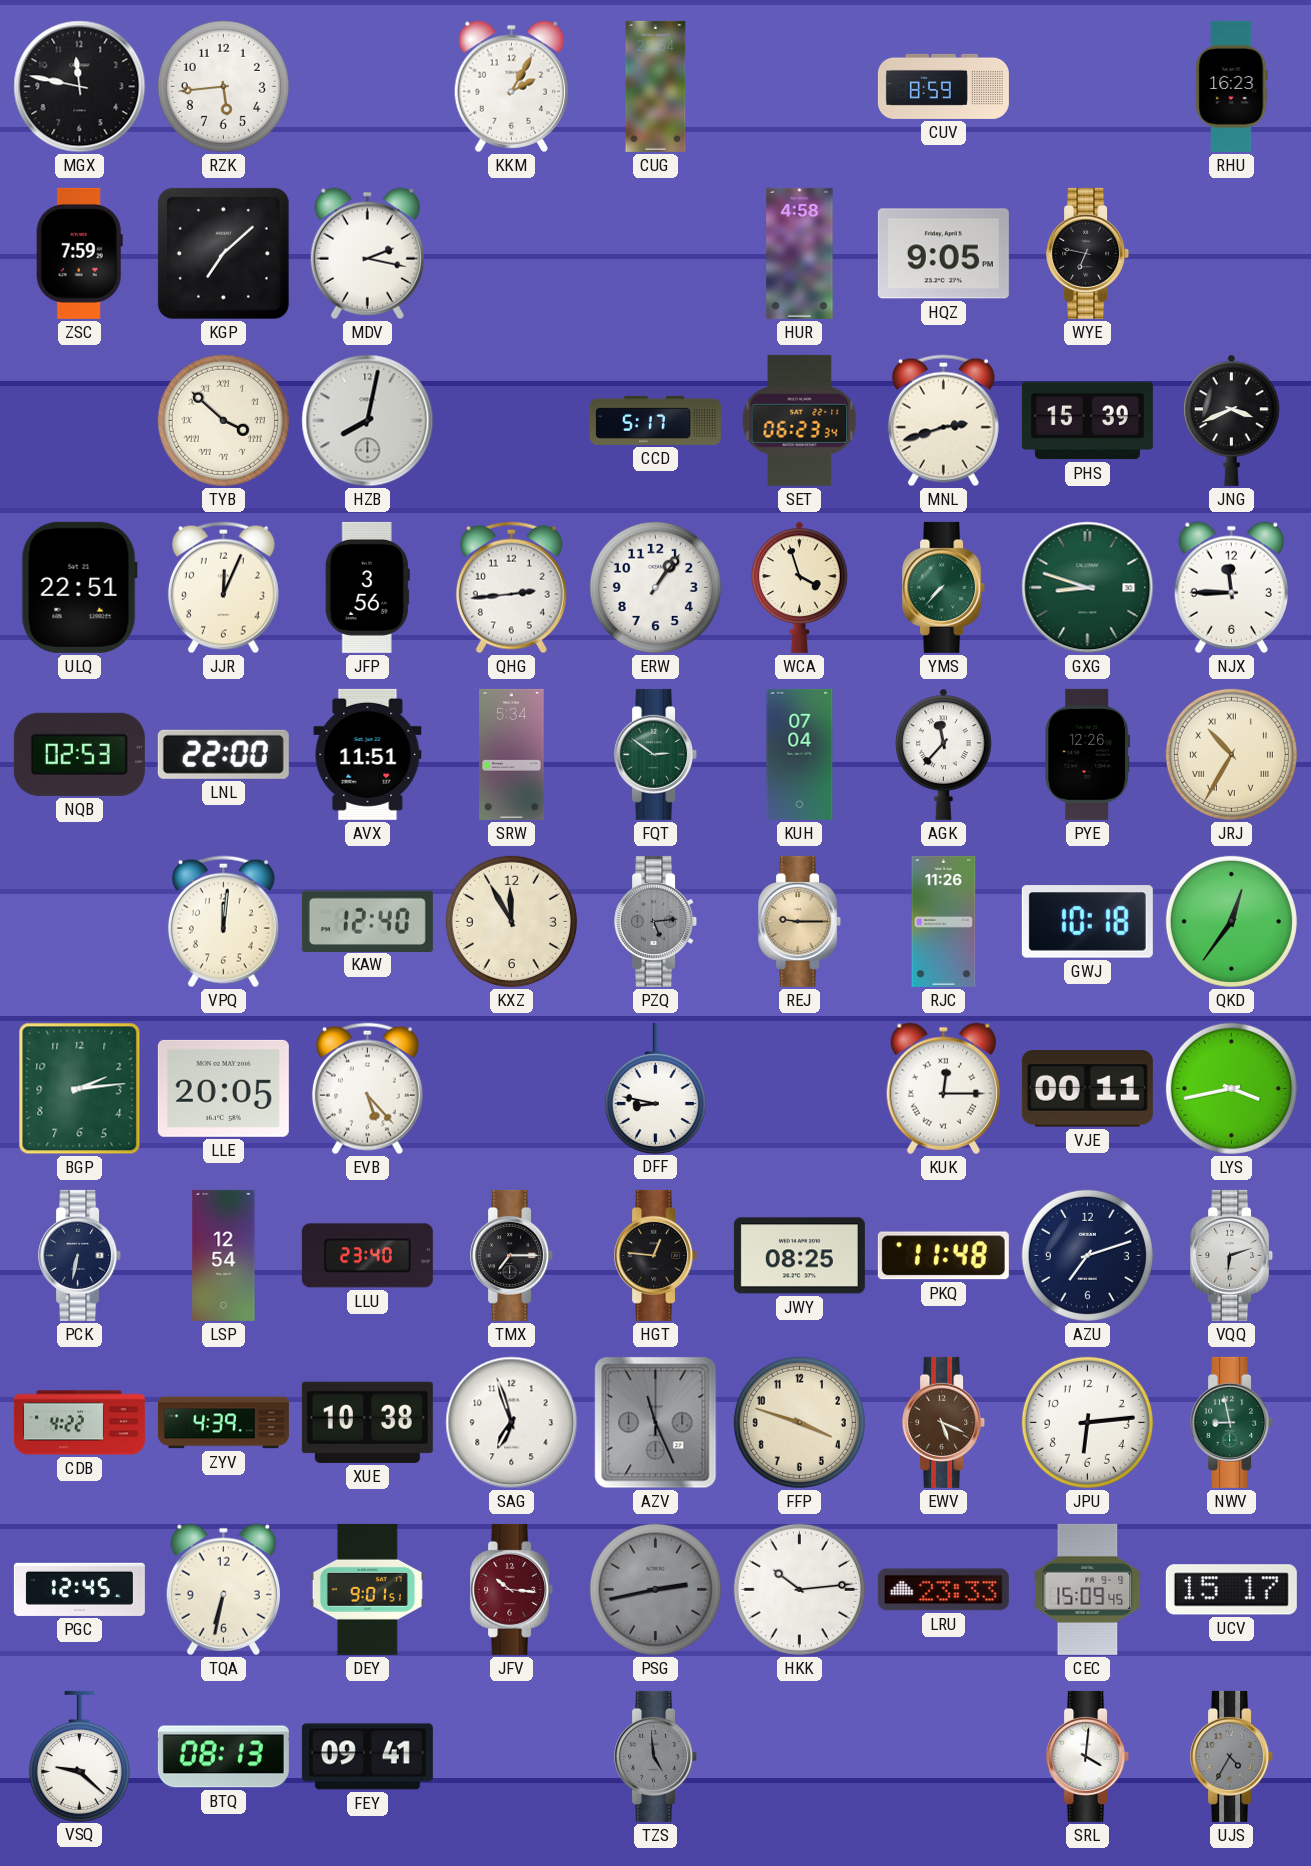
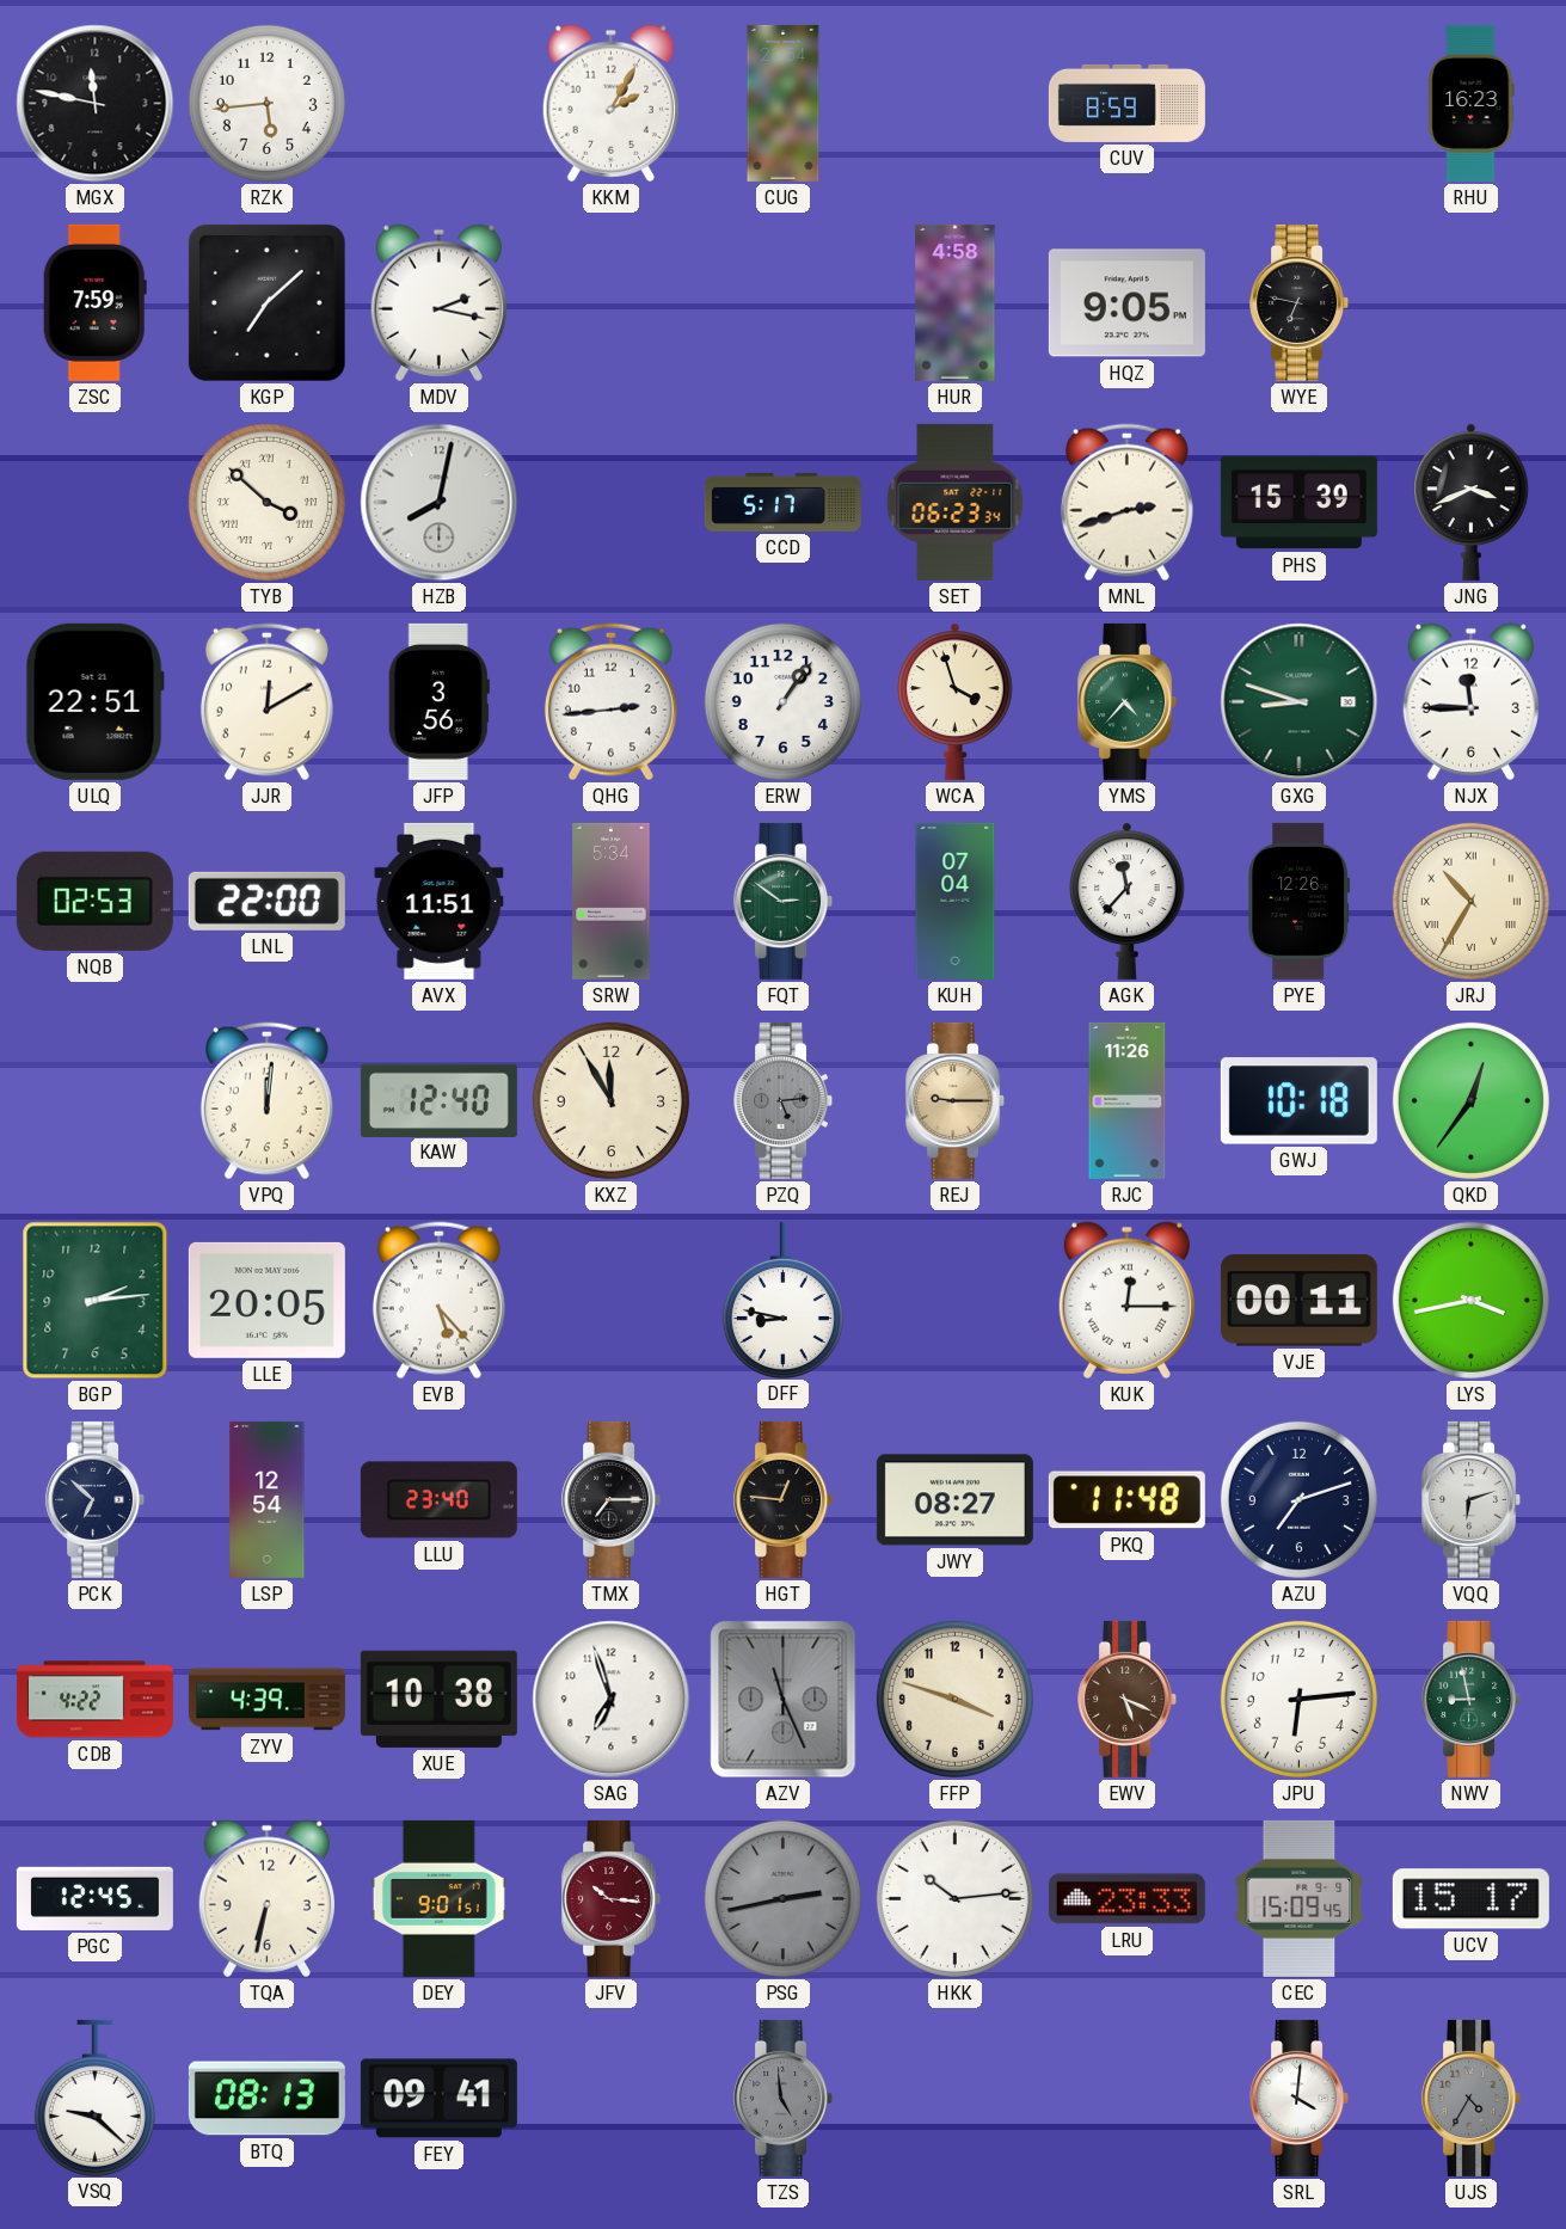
JJR: 12:04 -> 12:10 (266, 702)
YMS: 7:37 -> 4:37 (1128, 701)
PCK: 6:32 -> 6:52 (96, 1499)
JWY: 08:25 -> 08:27 (954, 1500)
